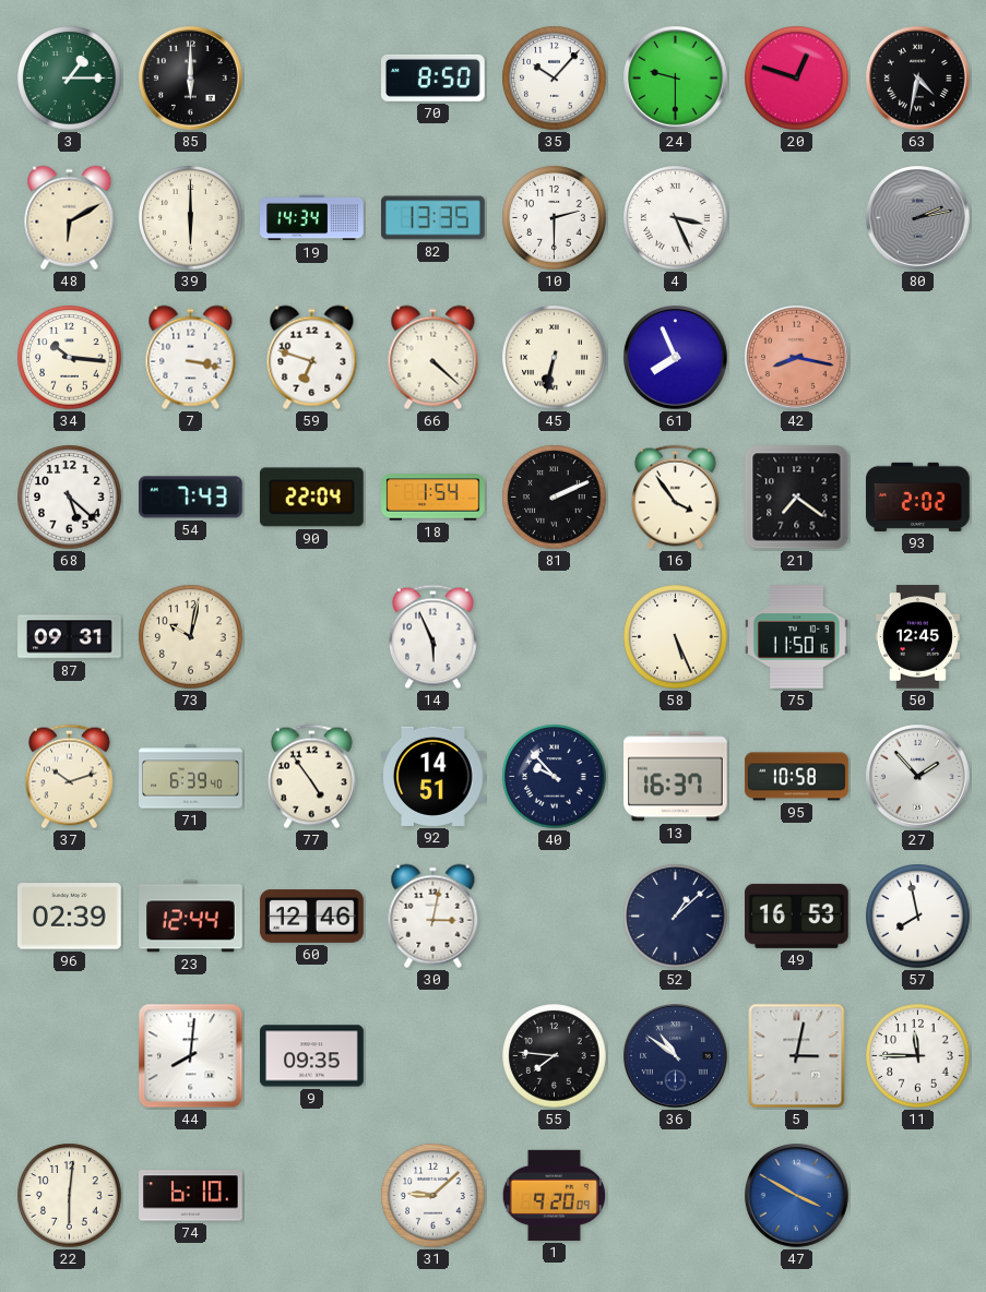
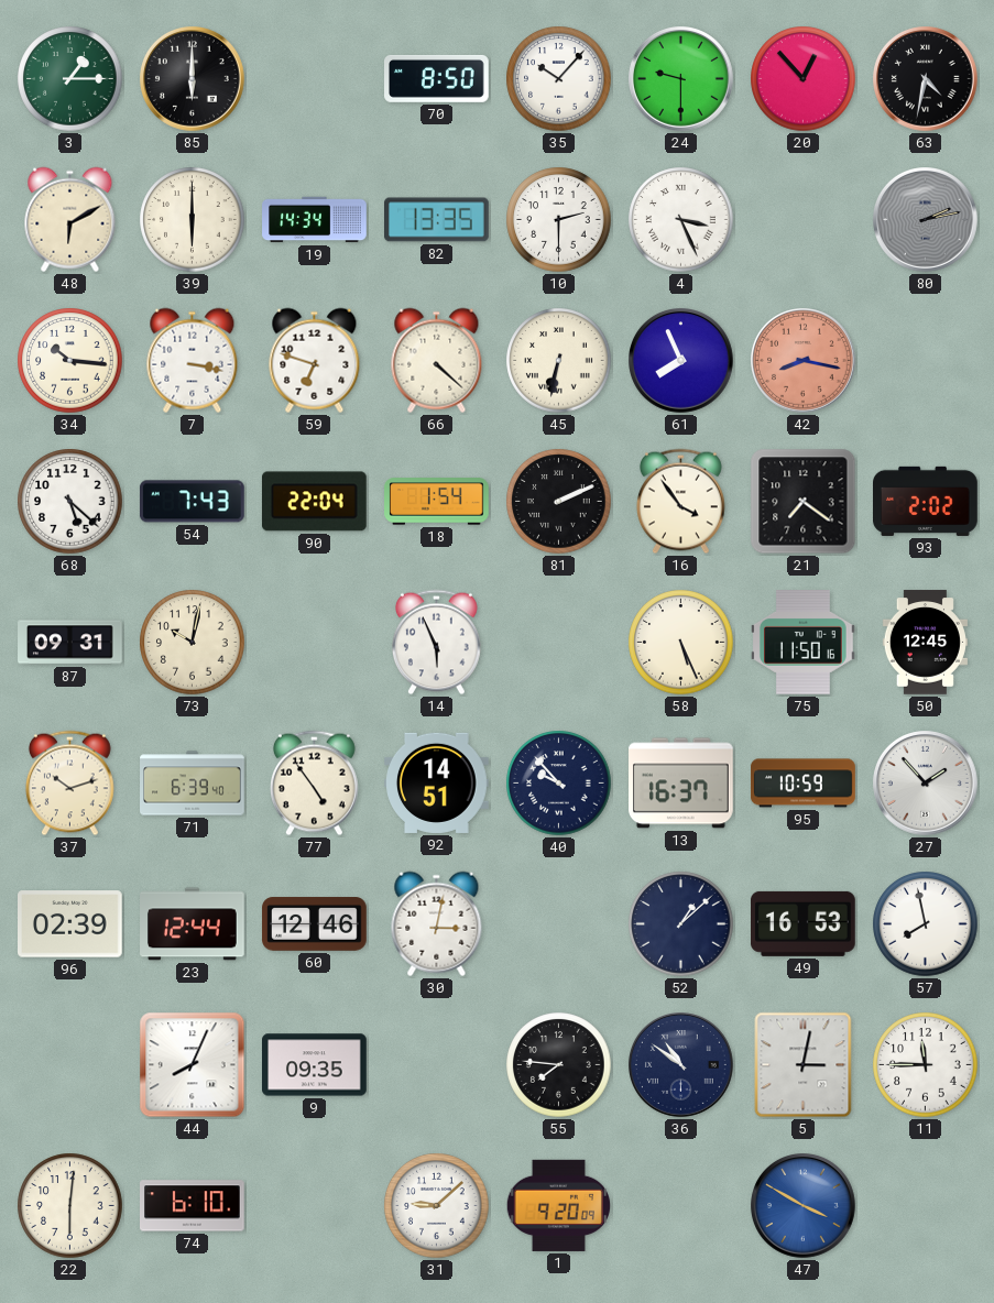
20: 12:48 -> 12:53 (804, 79)
95: 10:58 -> 10:59 (804, 784)
44: 8:01 -> 8:04 (193, 1065)
